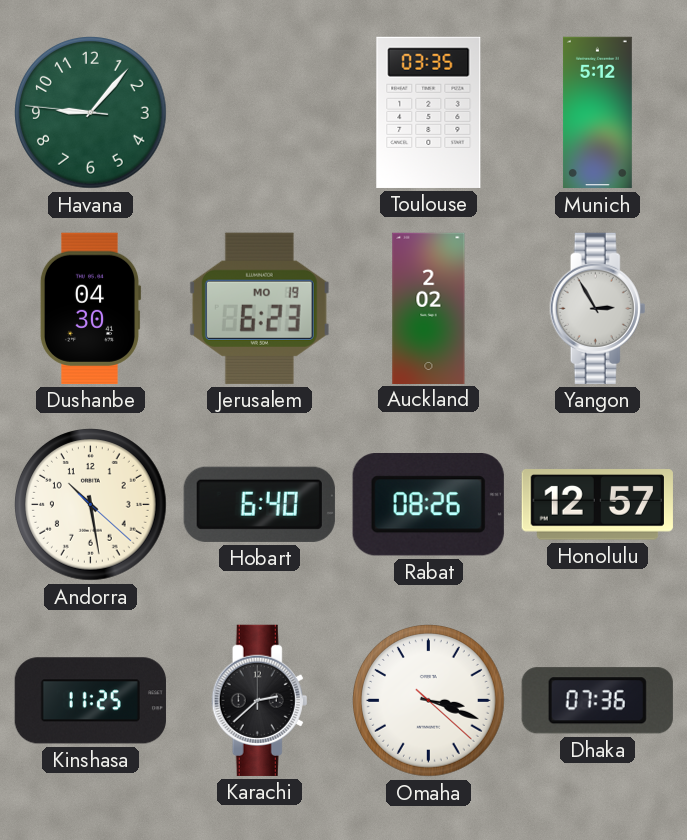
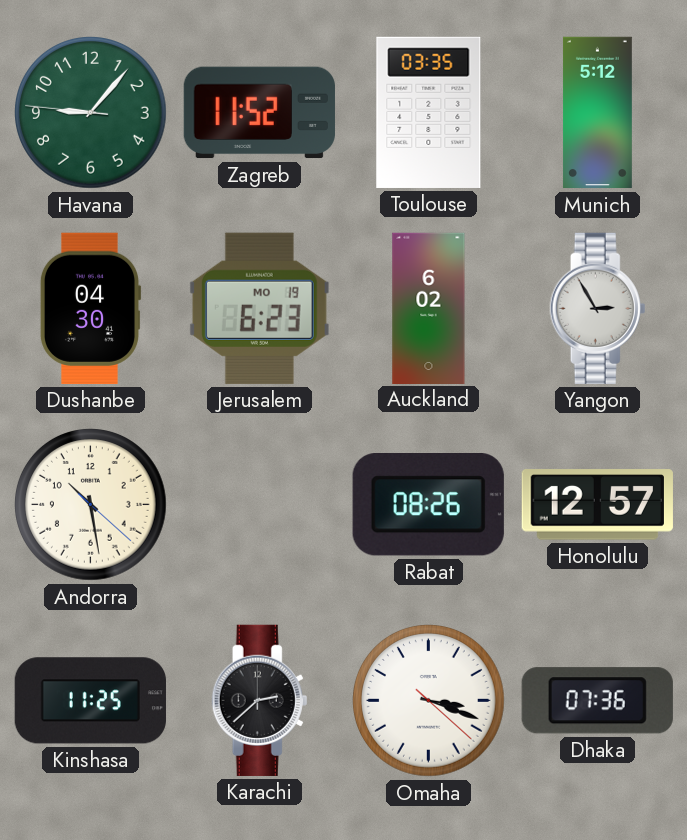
Zagreb: none -> 11:52 (259, 113)
Auckland: 2:02 -> 6:02 (429, 308)
Hobart: 6:40 -> none (259, 504)
